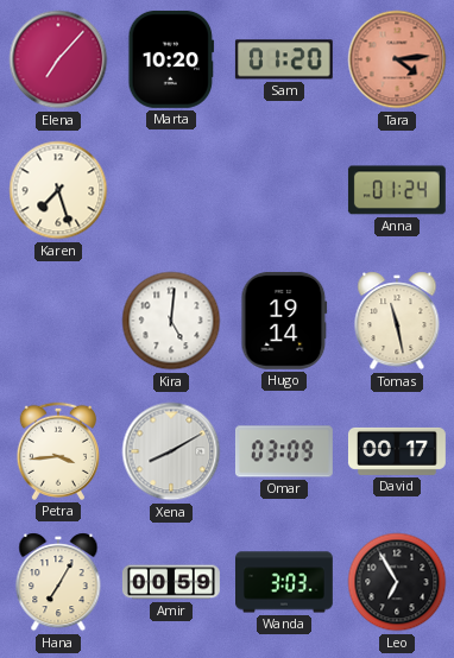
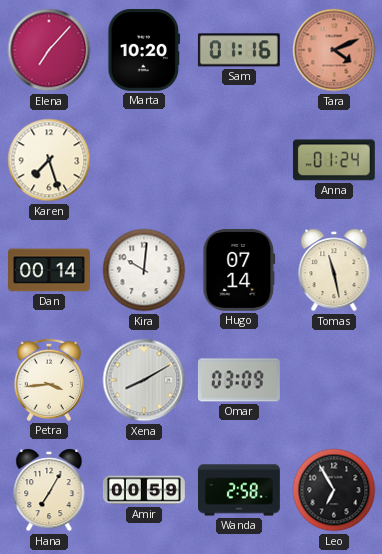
Sam: 01:20 -> 01:16 (239, 50)
Tara: 4:14 -> 4:11 (334, 50)
Dan: none -> 00:14 (50, 270)
Kira: 5:01 -> 10:01 (144, 270)
Hugo: 19:14 -> 07:14 (239, 270)
David: 00:17 -> none (397, 451)
Wanda: 3:03 -> 2:58 (240, 490)
